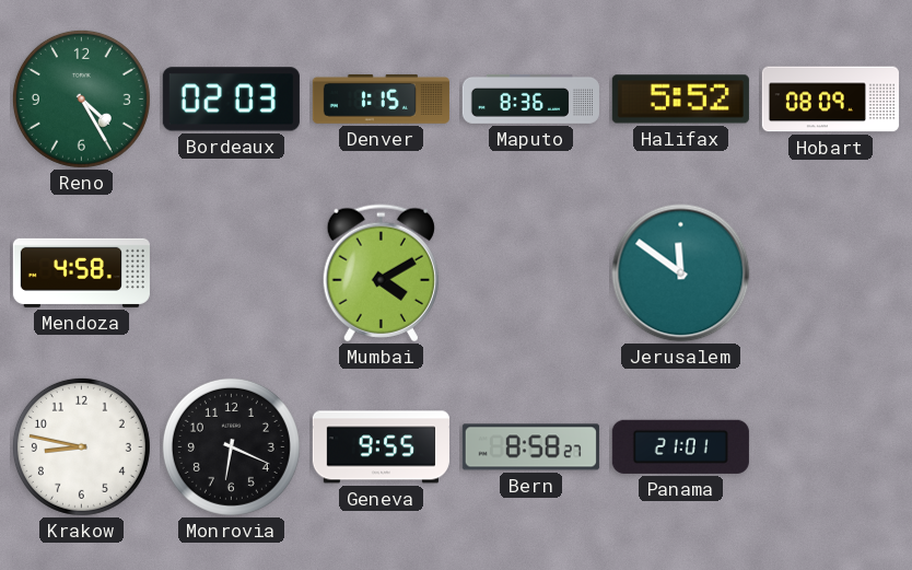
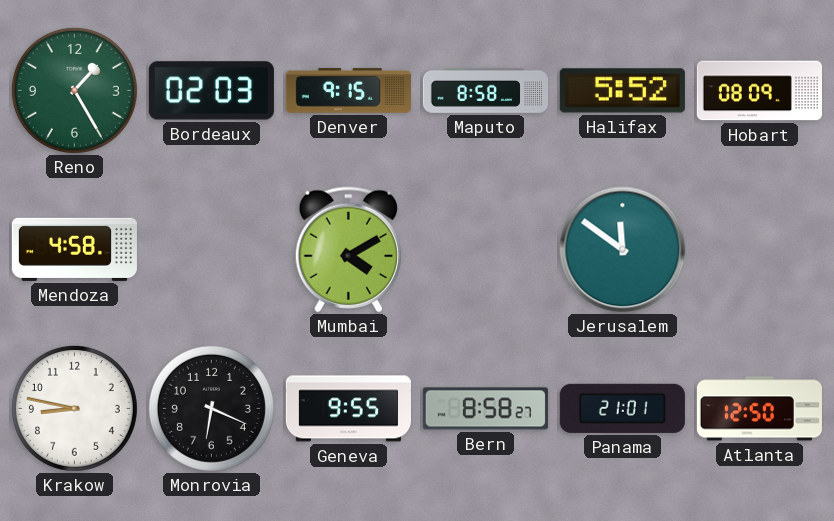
Reno: 4:25 -> 1:25 (74, 90)
Denver: 1:15 -> 9:15 (348, 90)
Maputo: 8:36 -> 8:58 (485, 90)
Atlanta: none -> 12:50 (759, 409)
